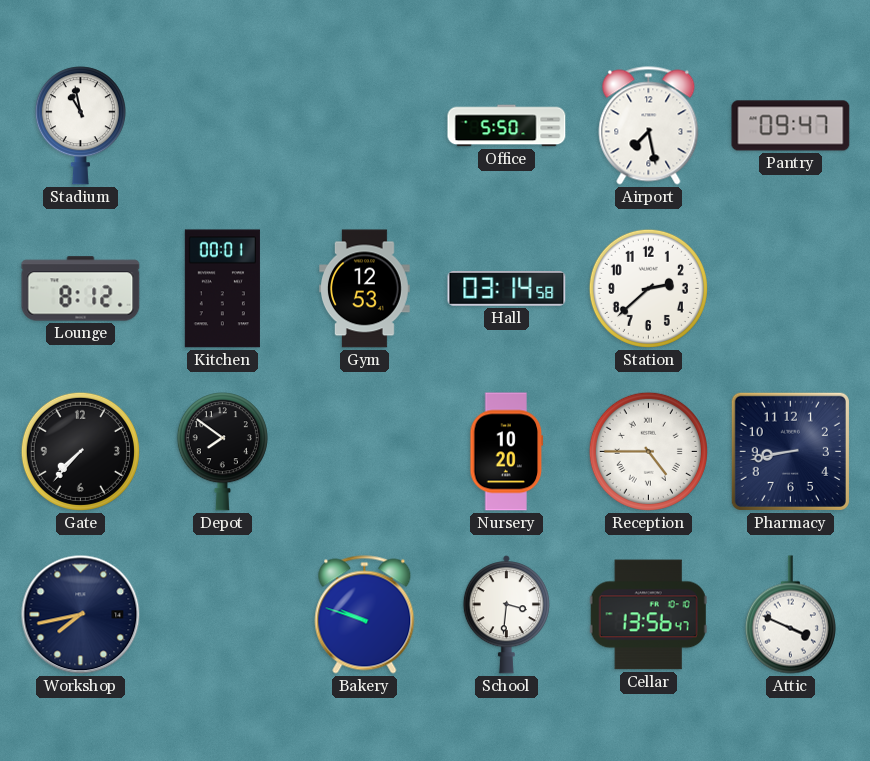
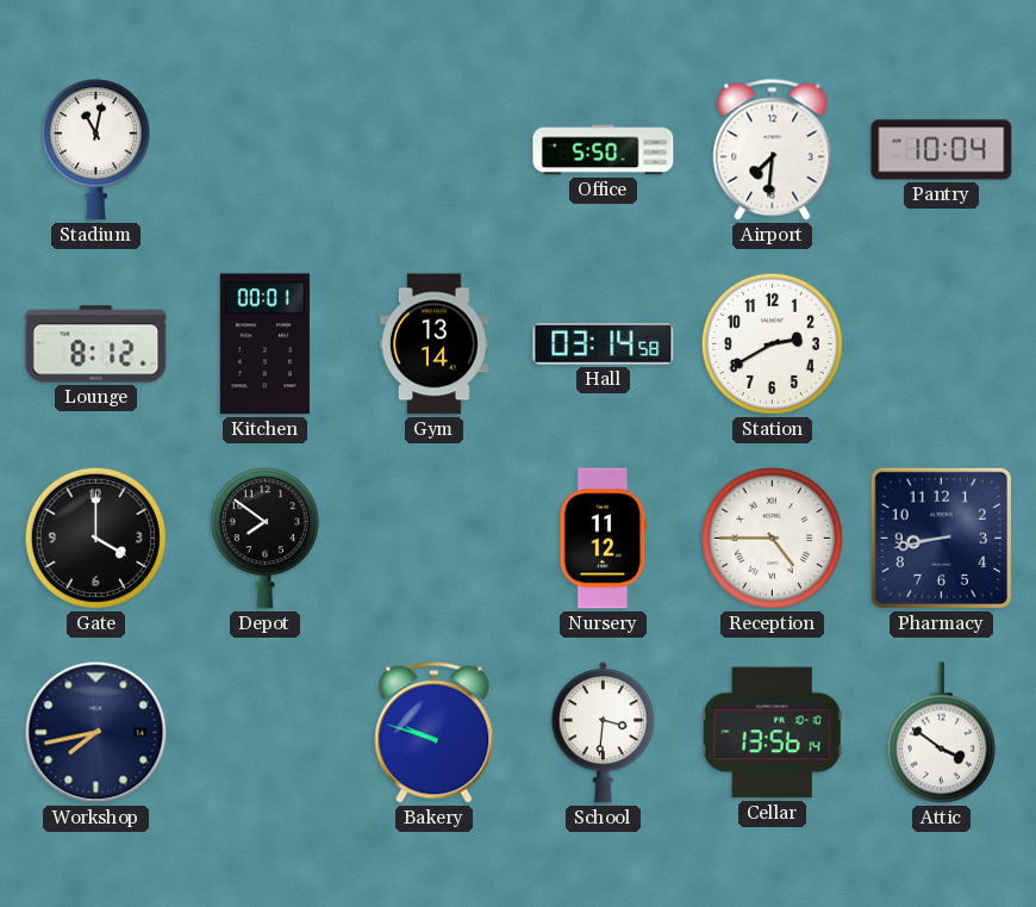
Stadium: 10:58 -> 11:02 (95, 150)
Airport: 7:28 -> 7:31 (773, 150)
Pantry: 09:47 -> 10:04 (942, 150)
Gym: 12:53 -> 13:14 (435, 344)
Station: 2:38 -> 2:40 (772, 343)
Gate: 7:37 -> 4:00 (95, 538)
Nursery: 10:20 -> 11:12 (604, 539)
Cellar: 13:56:47 -> 13:56:14 (772, 733)
Attic: 3:49 -> 3:51 (941, 733)
